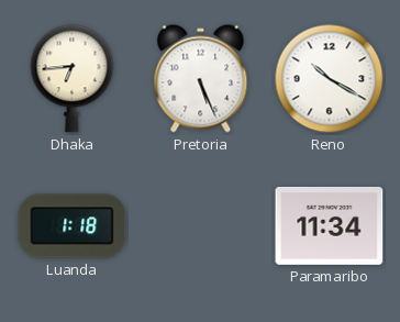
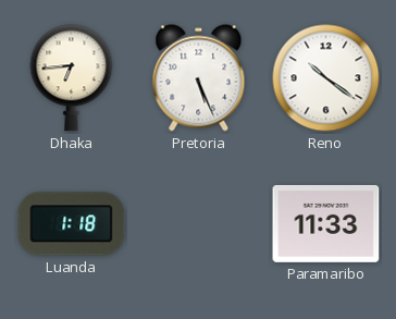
Reno: 10:20 -> 10:21 (326, 78)
Paramaribo: 11:34 -> 11:33 (326, 223)
